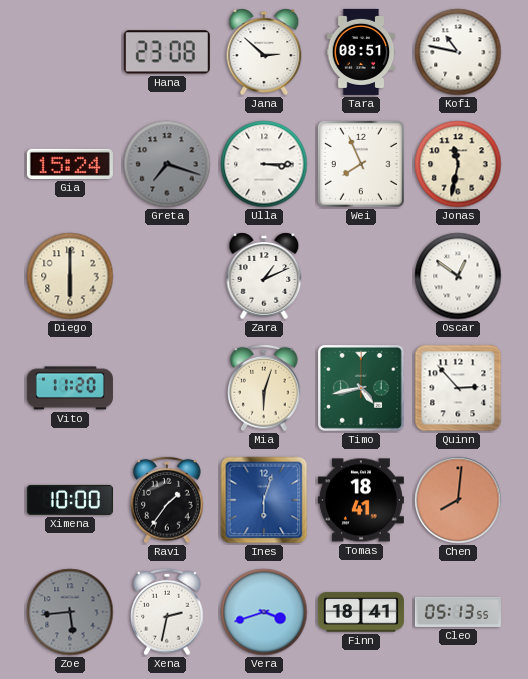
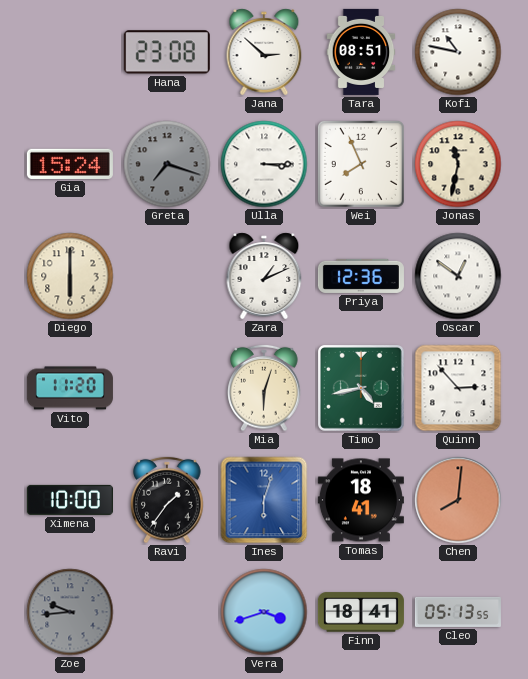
Priya: none -> 12:36 (361, 276)
Zoe: 5:44 -> 9:44 (70, 612)
Xena: 2:32 -> none (167, 612)
